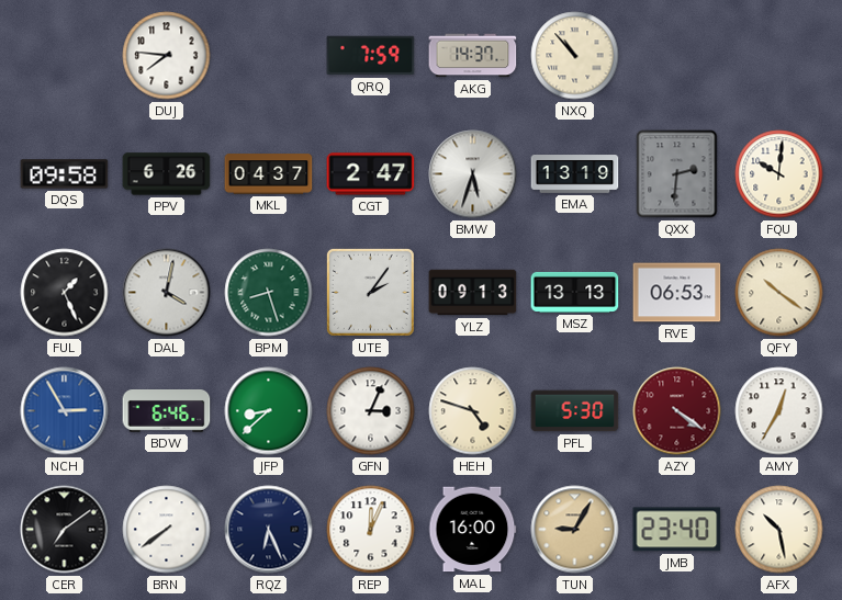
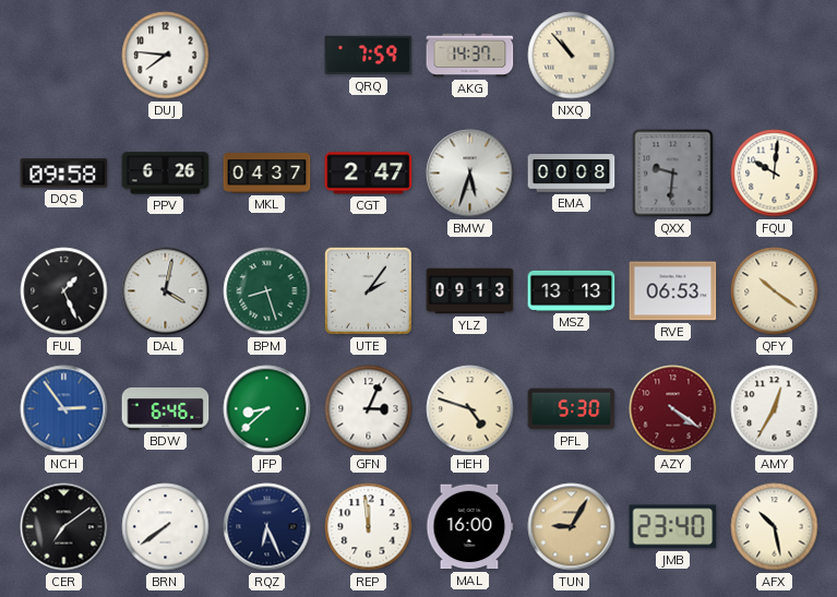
EMA: 13:19 -> 00:08 (572, 174)
QXX: 2:31 -> 9:31 (673, 174)
NCH: 2:55 -> 2:54 (64, 409)
REP: 12:04 -> 11:59 (369, 527)
